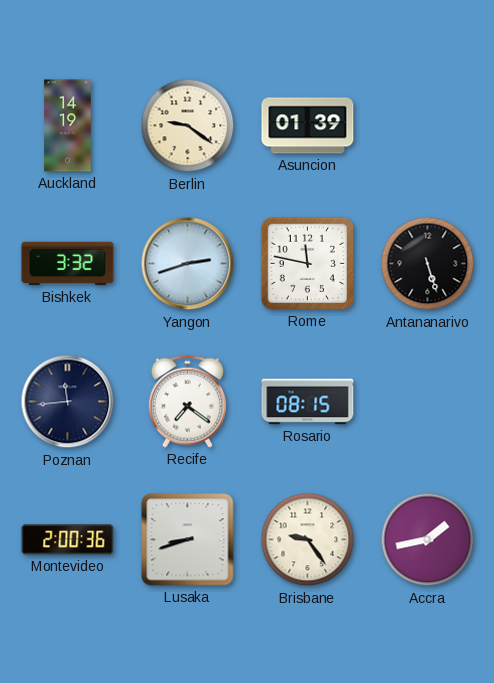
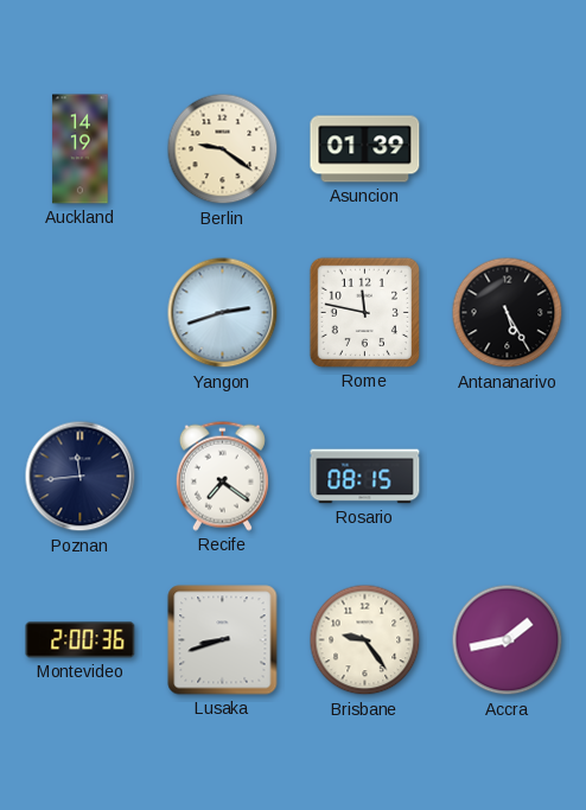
Bishkek: 3:32 -> none (68, 264)
Antananarivo: 5:27 -> 5:25 (508, 313)
